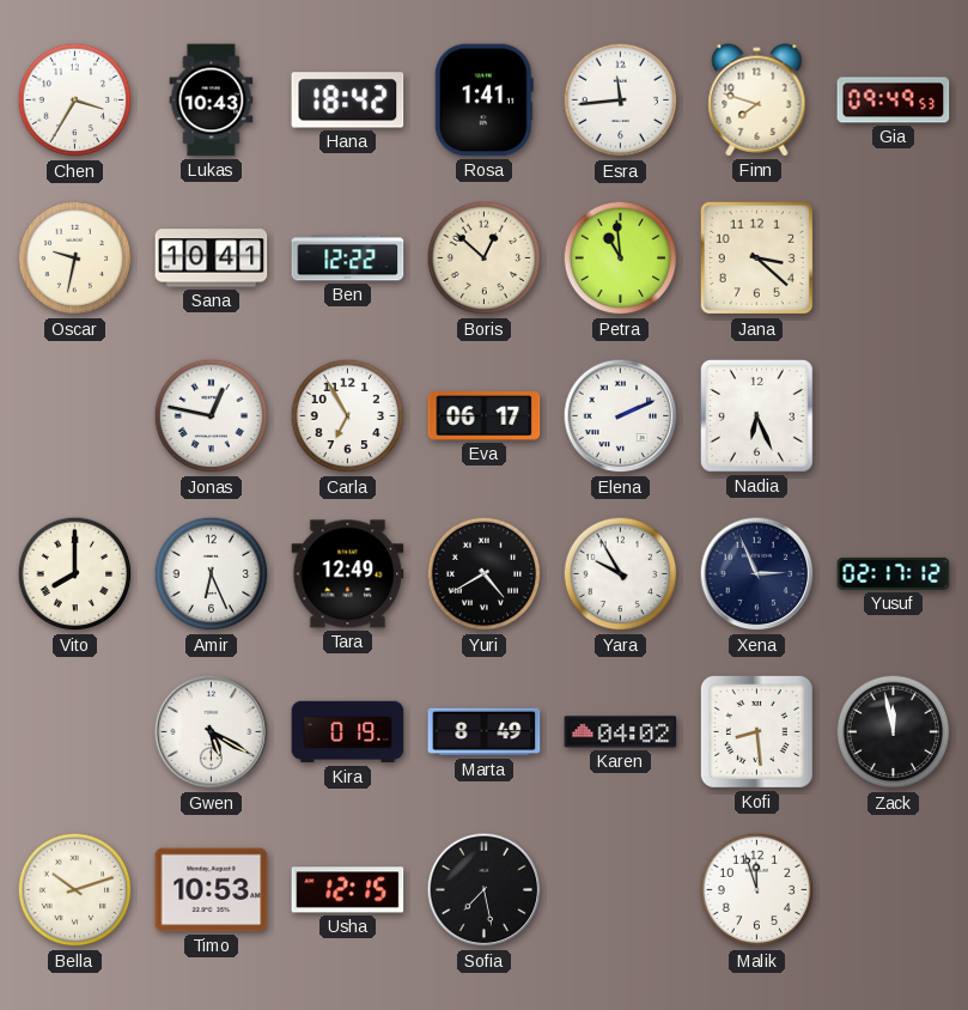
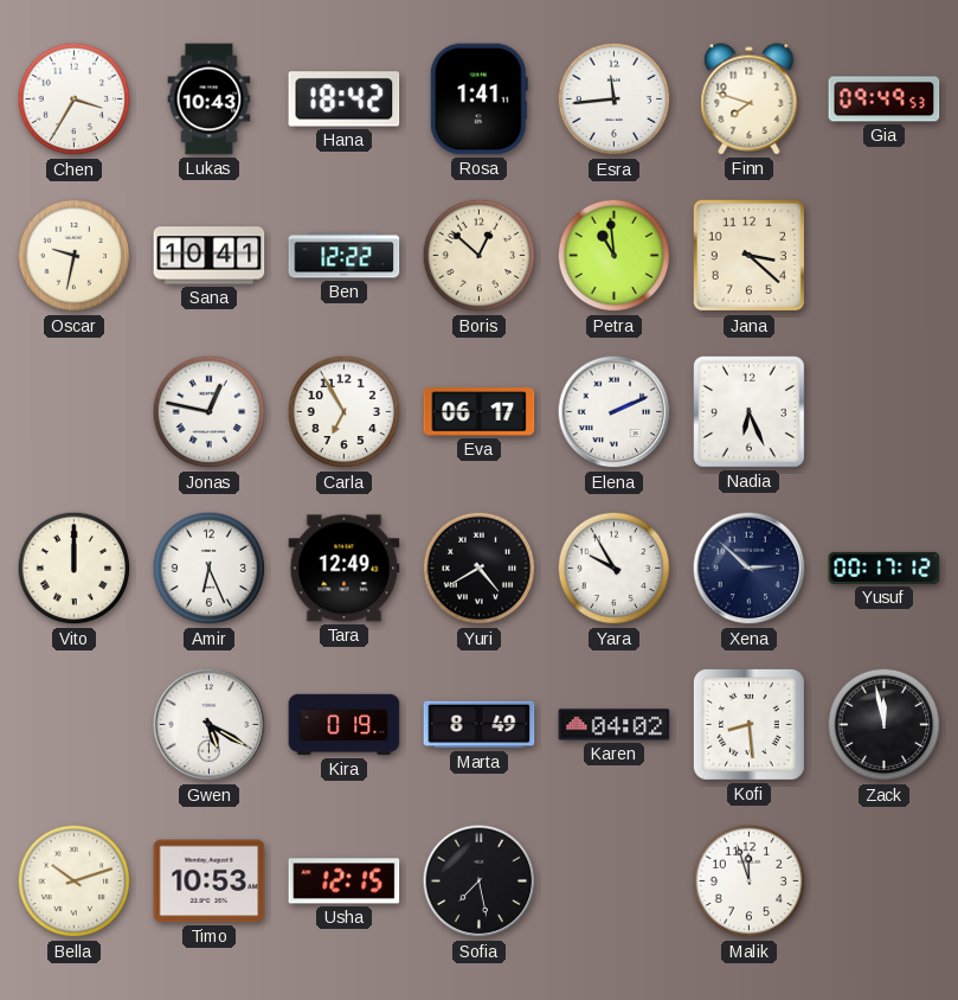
Vito: 8:00 -> 12:00 (75, 569)
Xena: 2:56 -> 2:52 (750, 569)
Yusuf: 02:17 -> 00:17 (885, 568)
